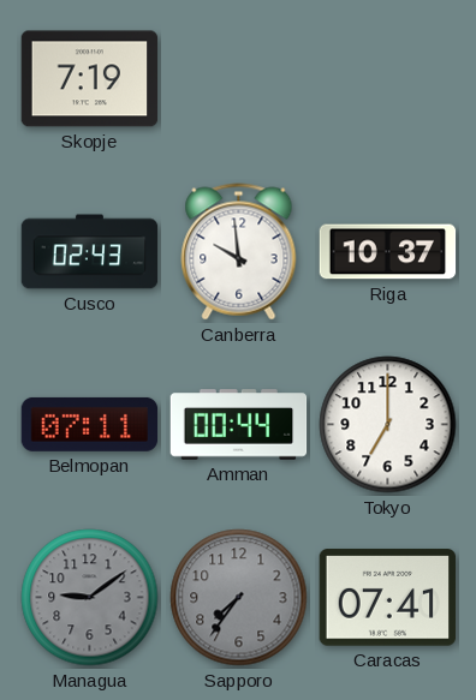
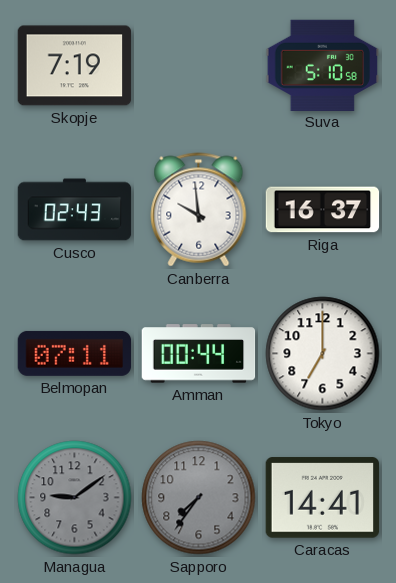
Suva: none -> 5:10 (323, 65)
Riga: 10:37 -> 16:37 (323, 210)
Caracas: 07:41 -> 14:41 (323, 498)
